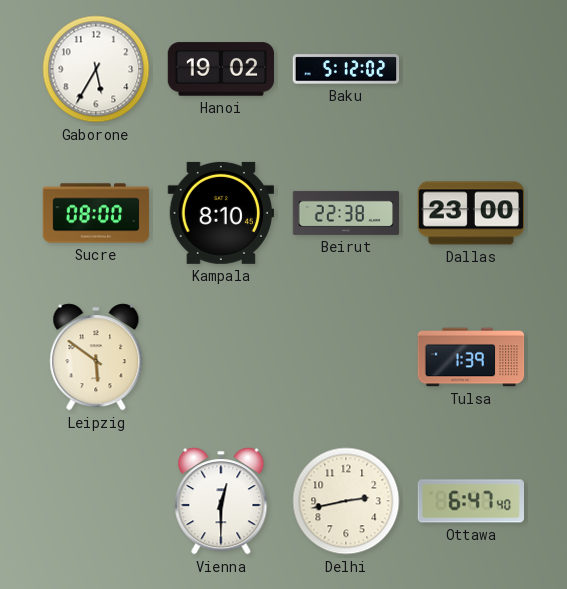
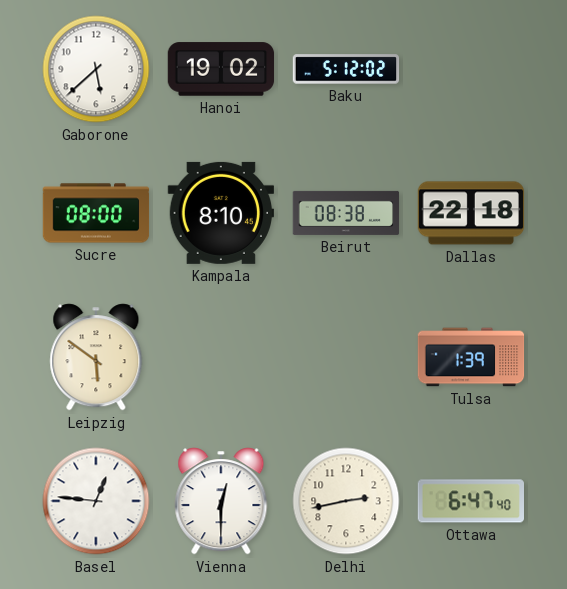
Gaborone: 5:35 -> 5:38 (96, 69)
Beirut: 22:38 -> 08:38 (346, 213)
Dallas: 23:00 -> 22:18 (471, 213)
Basel: none -> 12:46 (96, 501)
